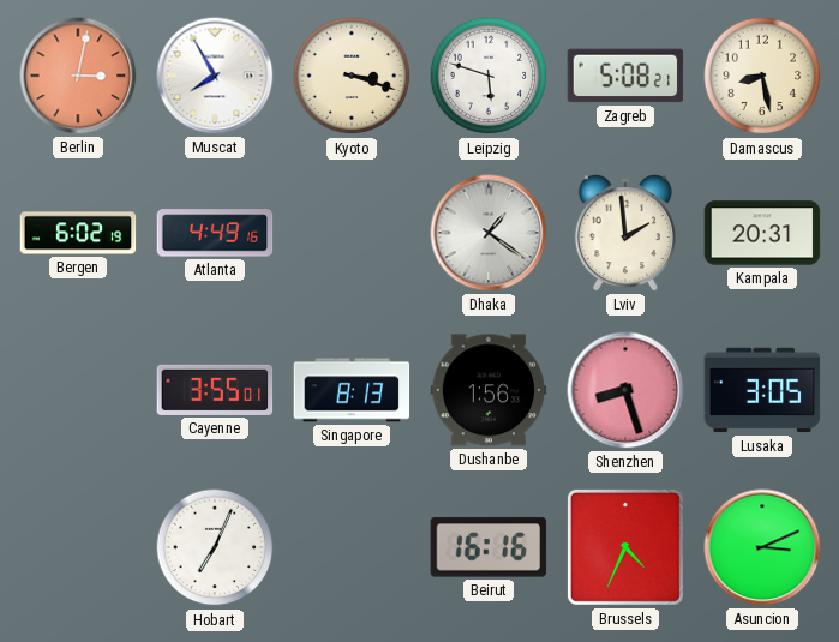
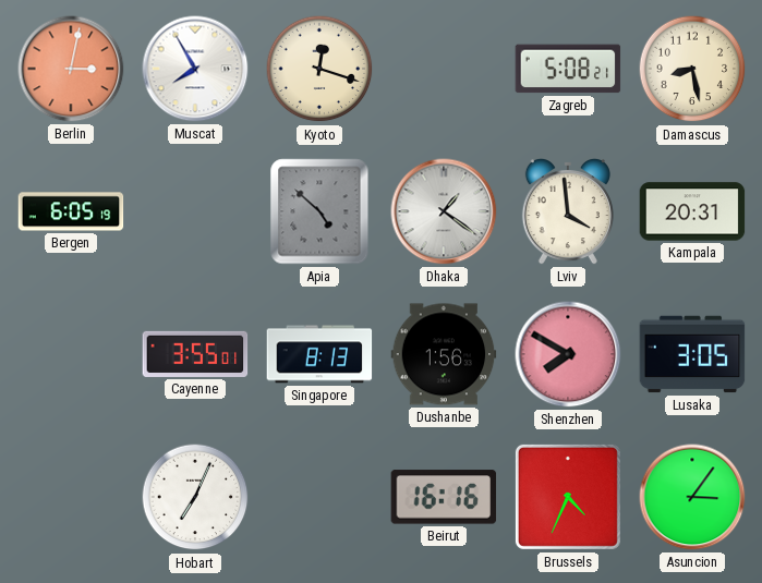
Kyoto: 3:18 -> 12:18 (319, 69)
Leipzig: 5:48 -> none (489, 76)
Bergen: 6:02 -> 6:05 (71, 211)
Atlanta: 4:49 -> none (215, 233)
Apia: none -> 4:52 (319, 211)
Lviv: 1:59 -> 3:59 (568, 211)
Shenzhen: 8:27 -> 7:50 (568, 354)
Asuncion: 3:11 -> 3:06 (692, 497)
